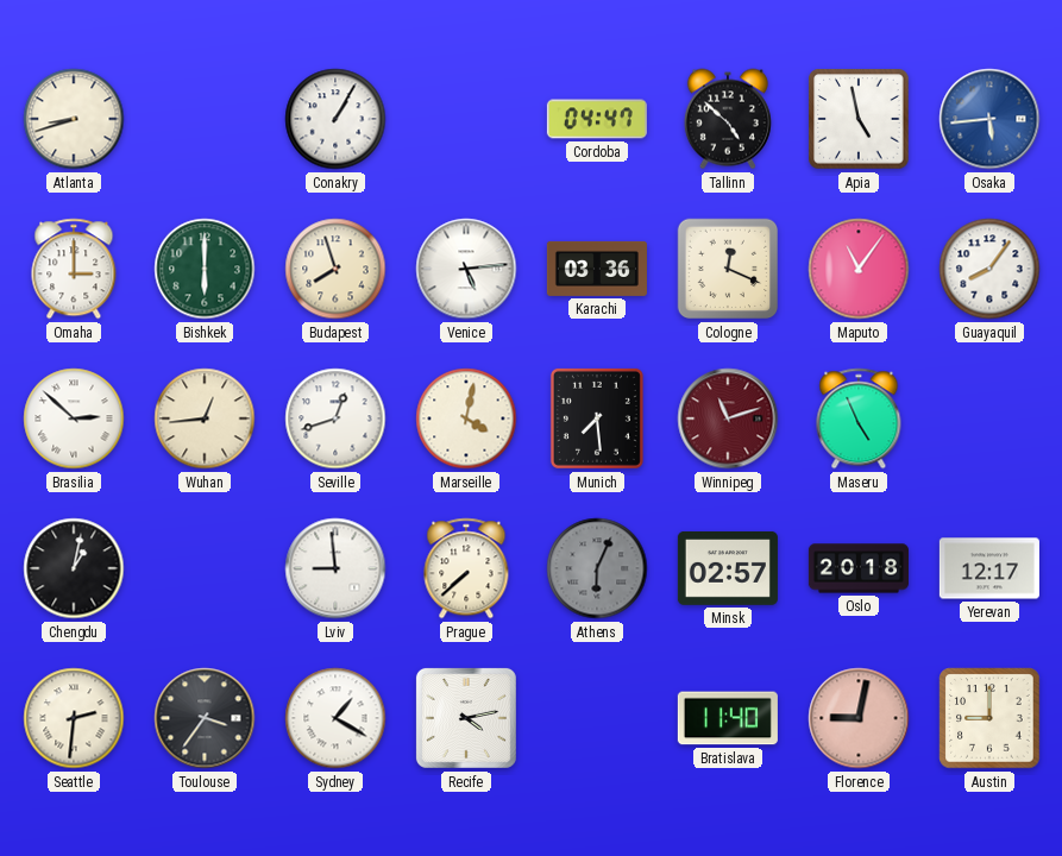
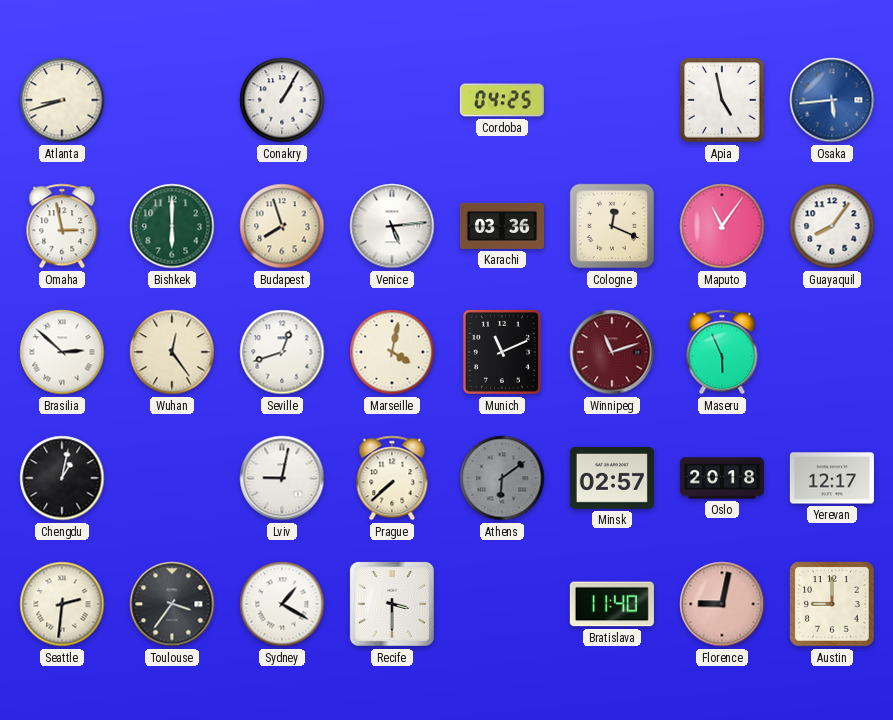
Cordoba: 04:47 -> 04:25 (502, 100)
Tallinn: 4:52 -> none (728, 119)
Omaha: 3:00 -> 2:58 (62, 226)
Wuhan: 12:44 -> 12:24 (172, 352)
Munich: 7:29 -> 11:11 (502, 352)
Maseru: 4:56 -> 5:56 (722, 352)
Lviv: 8:59 -> 9:02 (282, 478)
Athens: 6:04 -> 6:09 (502, 478)
Recife: 4:13 -> 3:30 (392, 604)
